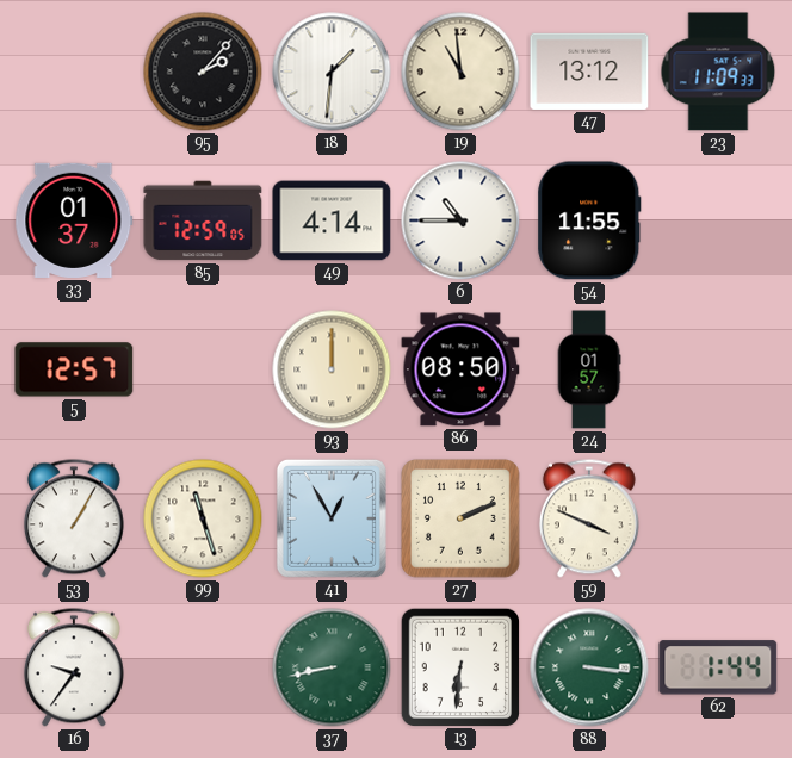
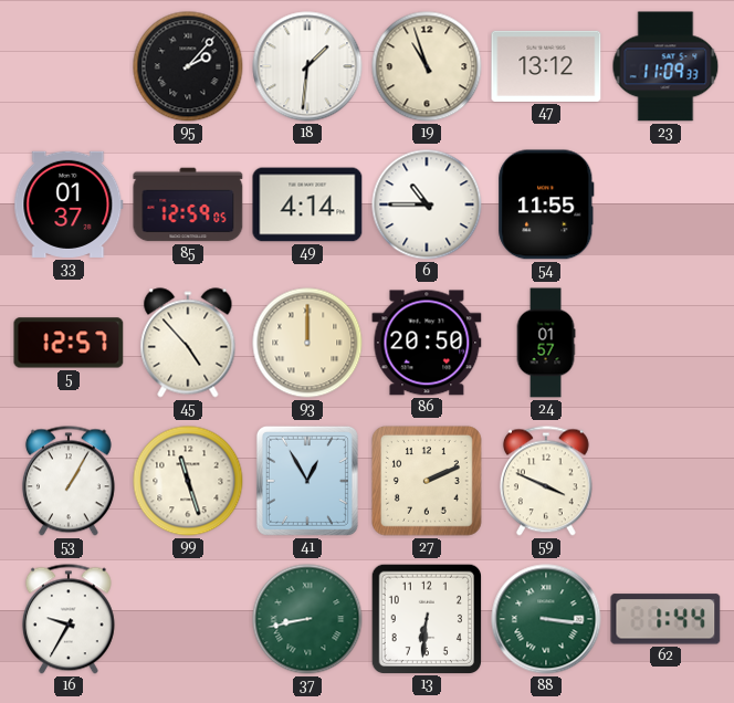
19: 10:59 -> 10:57 (427, 66)
45: none -> 4:53 (188, 343)
86: 08:50 -> 20:50 (427, 343)
16: 9:36 -> 9:35 (69, 619)
